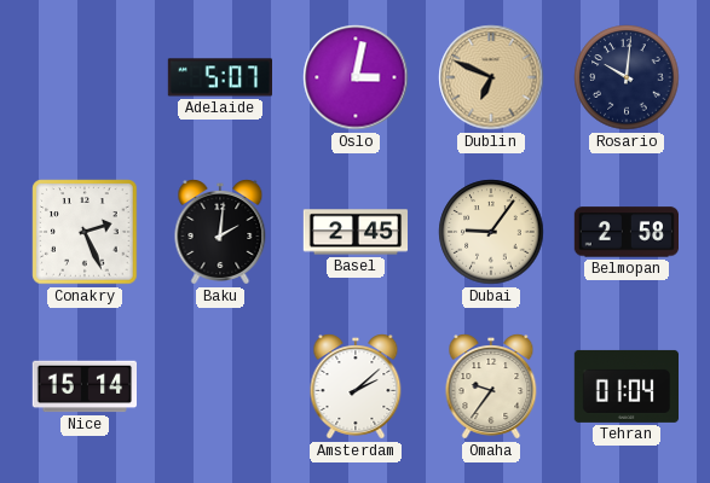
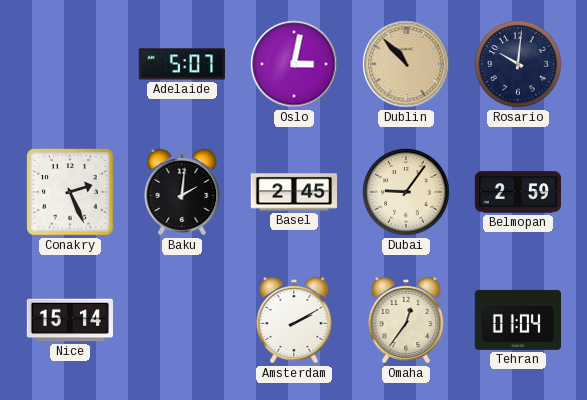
Dublin: 6:49 -> 10:53 (406, 64)
Belmopan: 2:58 -> 2:59 (517, 192)
Amsterdam: 2:08 -> 2:10 (294, 320)
Omaha: 9:36 -> 12:36 (406, 320)
